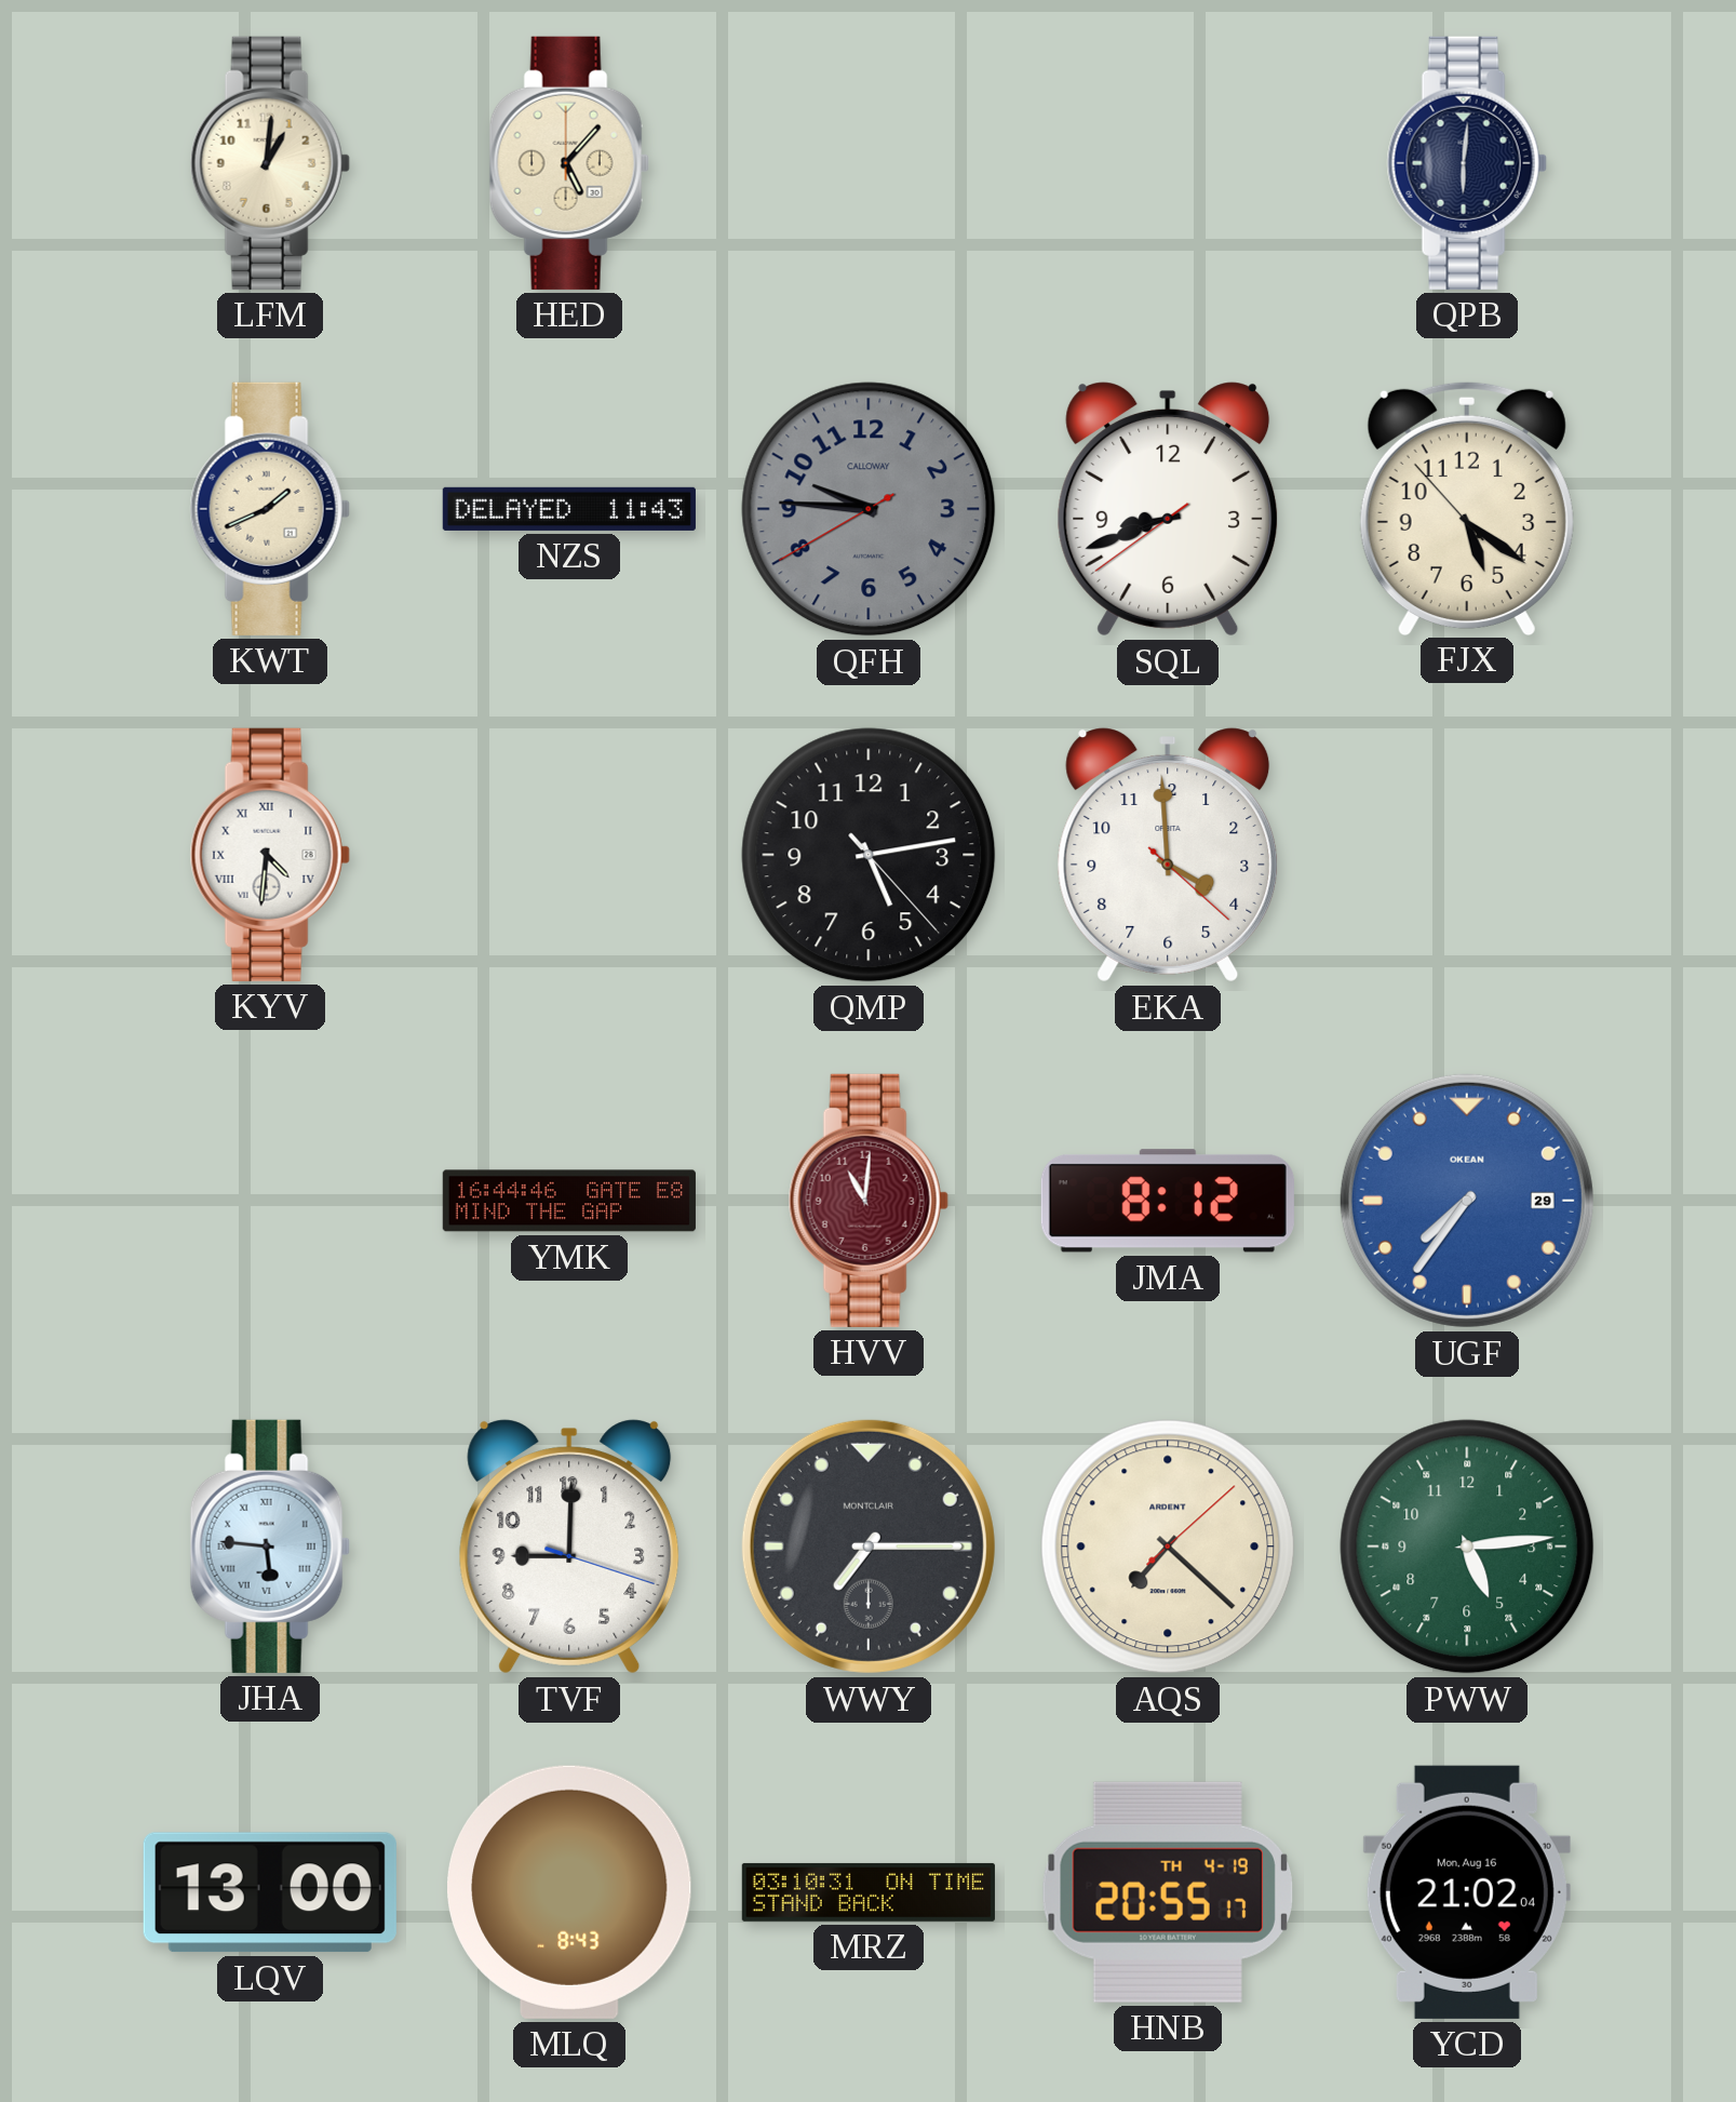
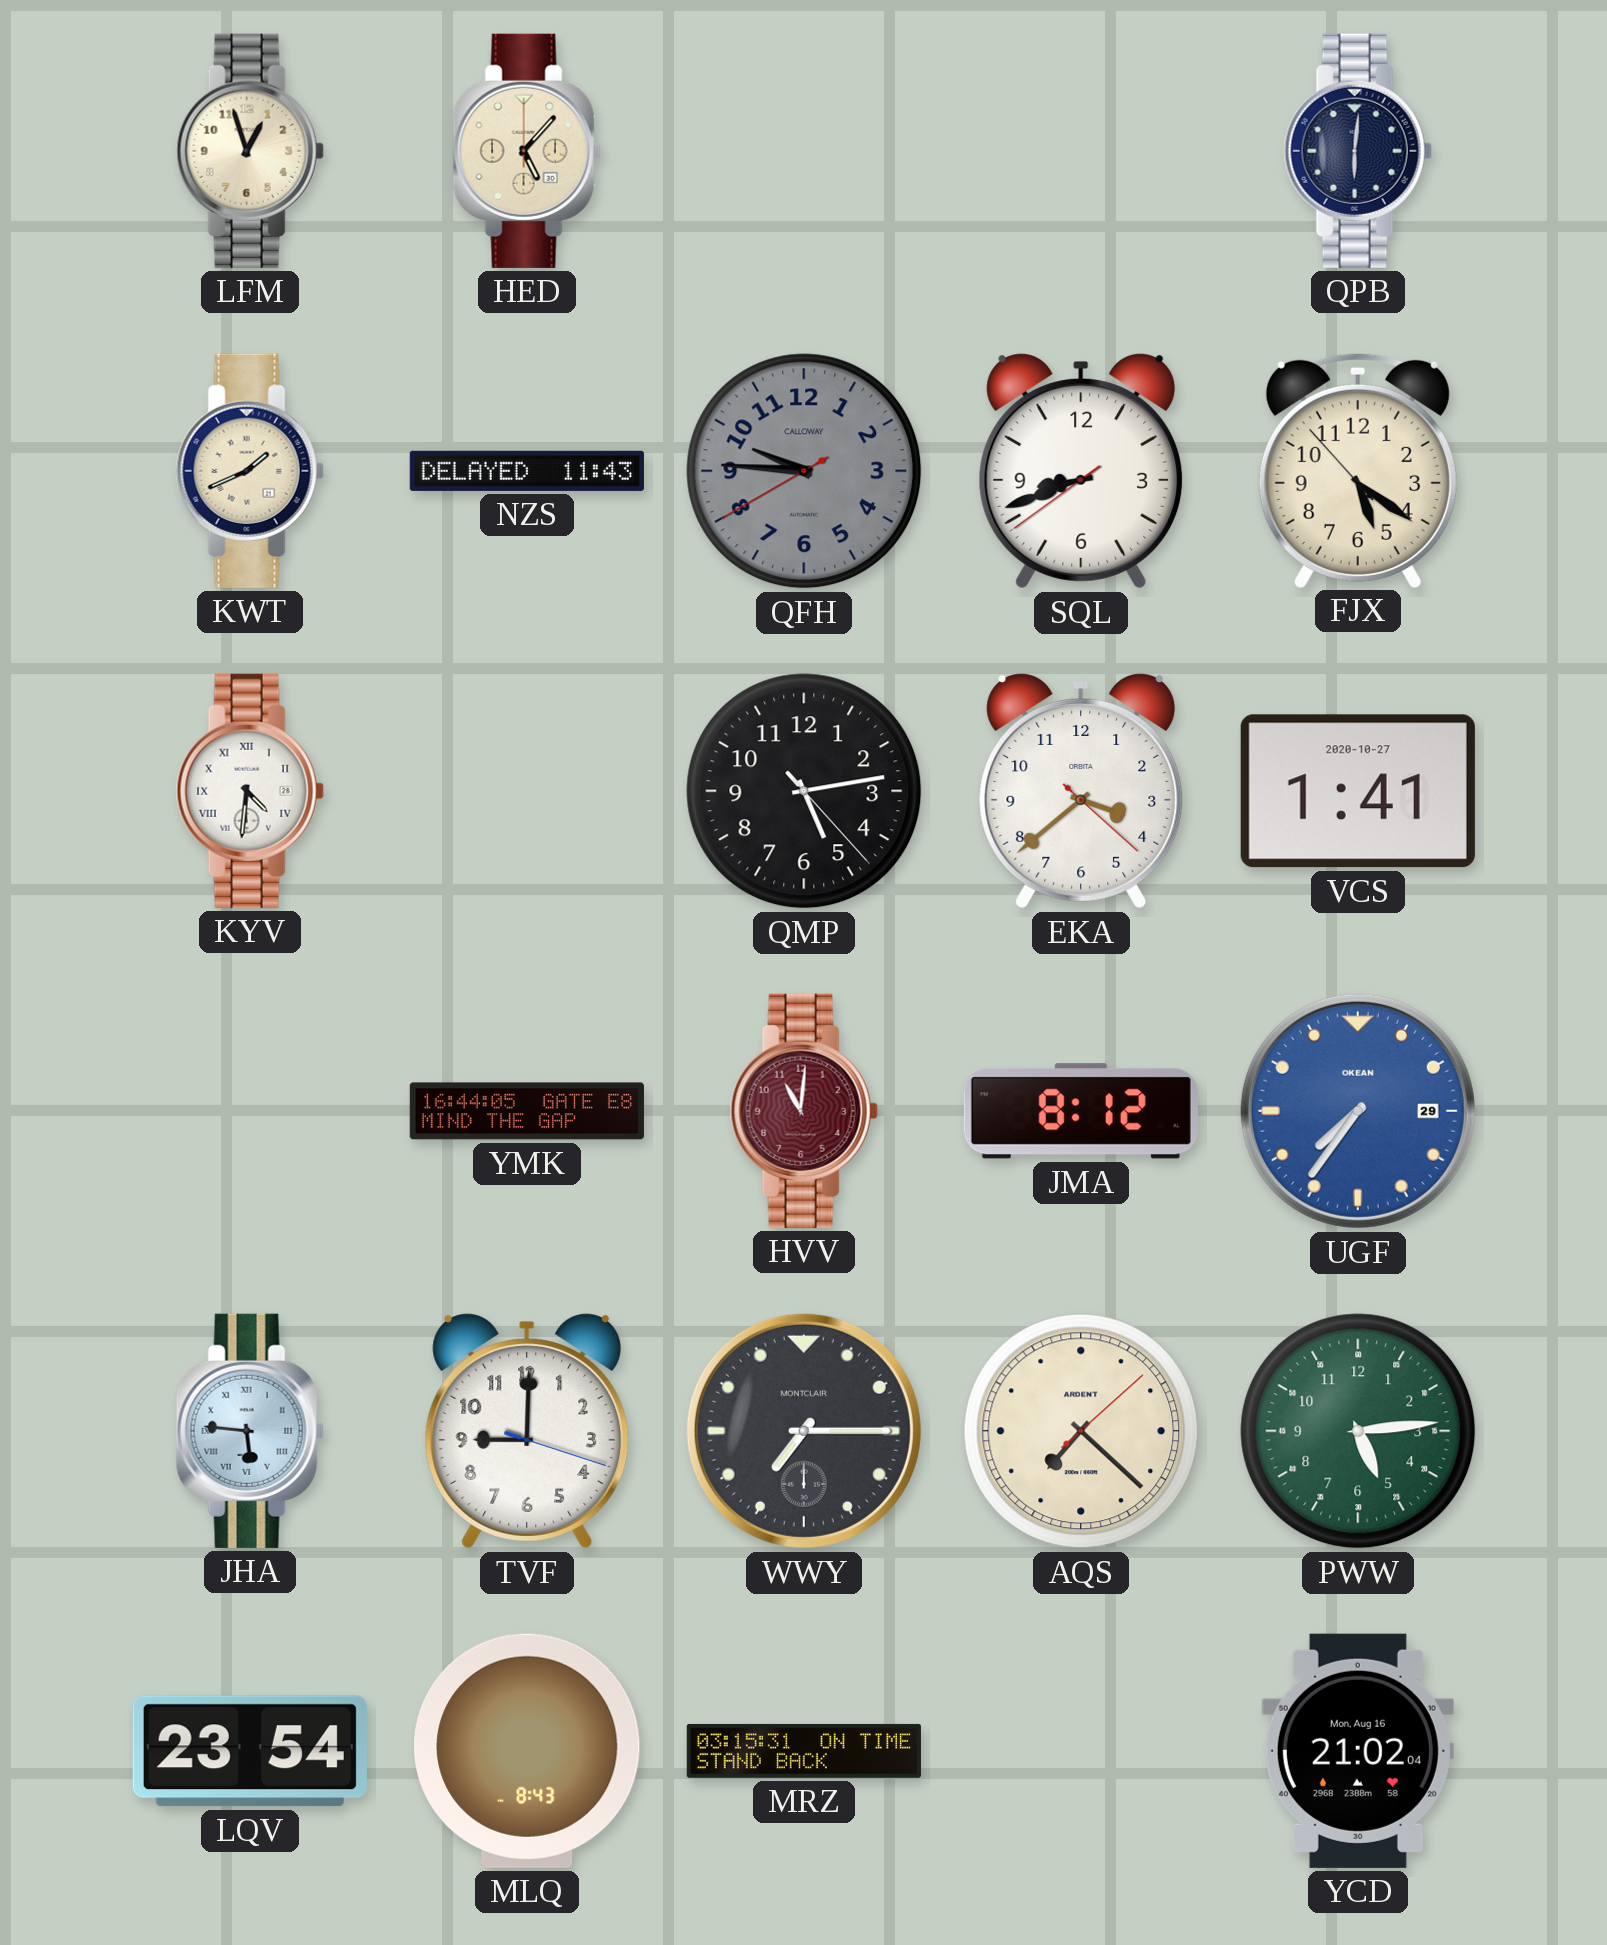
LFM: 1:01 -> 12:57 (250, 151)
EKA: 3:59 -> 3:38 (1081, 791)
VCS: none -> 1:41 (1358, 791)
YMK: 16:44:46 -> 16:44:05 (527, 1111)
LQV: 13:00 -> 23:54 (250, 1751)
MRZ: 03:10 -> 03:15 (804, 1751)
HNB: 20:55 -> none (1168, 1892)
